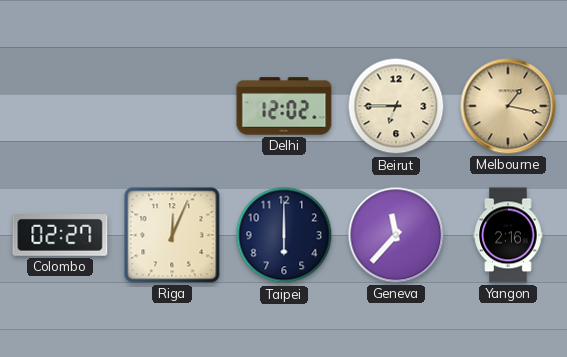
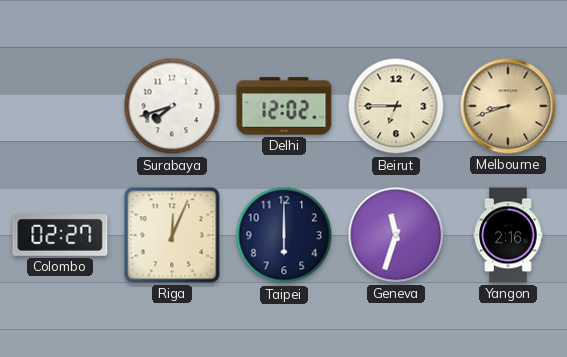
Surabaya: none -> 7:42 (172, 106)
Melbourne: 1:17 -> 8:42 (508, 106)
Geneva: 11:37 -> 11:33 (396, 235)
